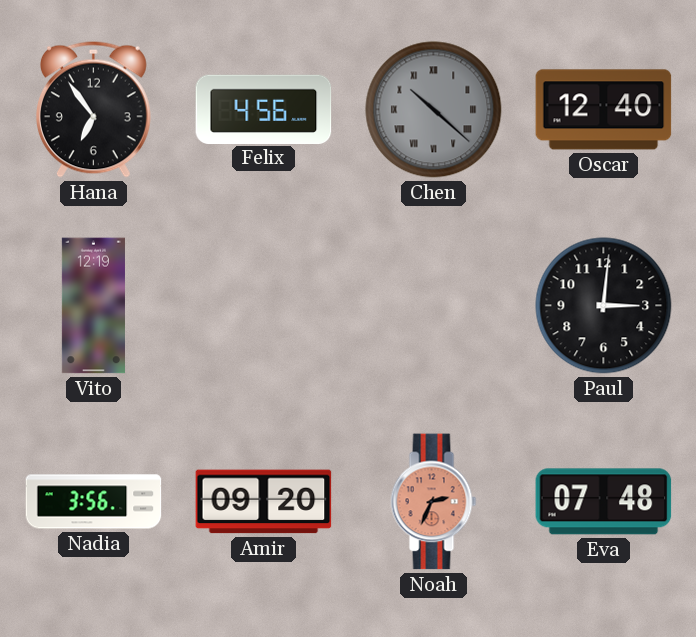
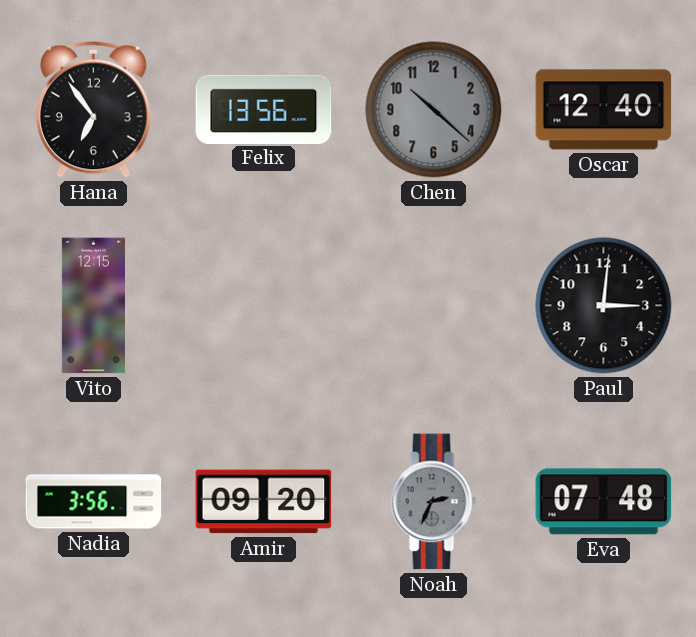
Felix: 4:56 -> 13:56 (264, 109)
Chen numerals: Roman -> Arabic (434, 110)
Vito: 12:19 -> 12:15 (93, 306)
Noah dial: salmon -> grey (434, 502)
